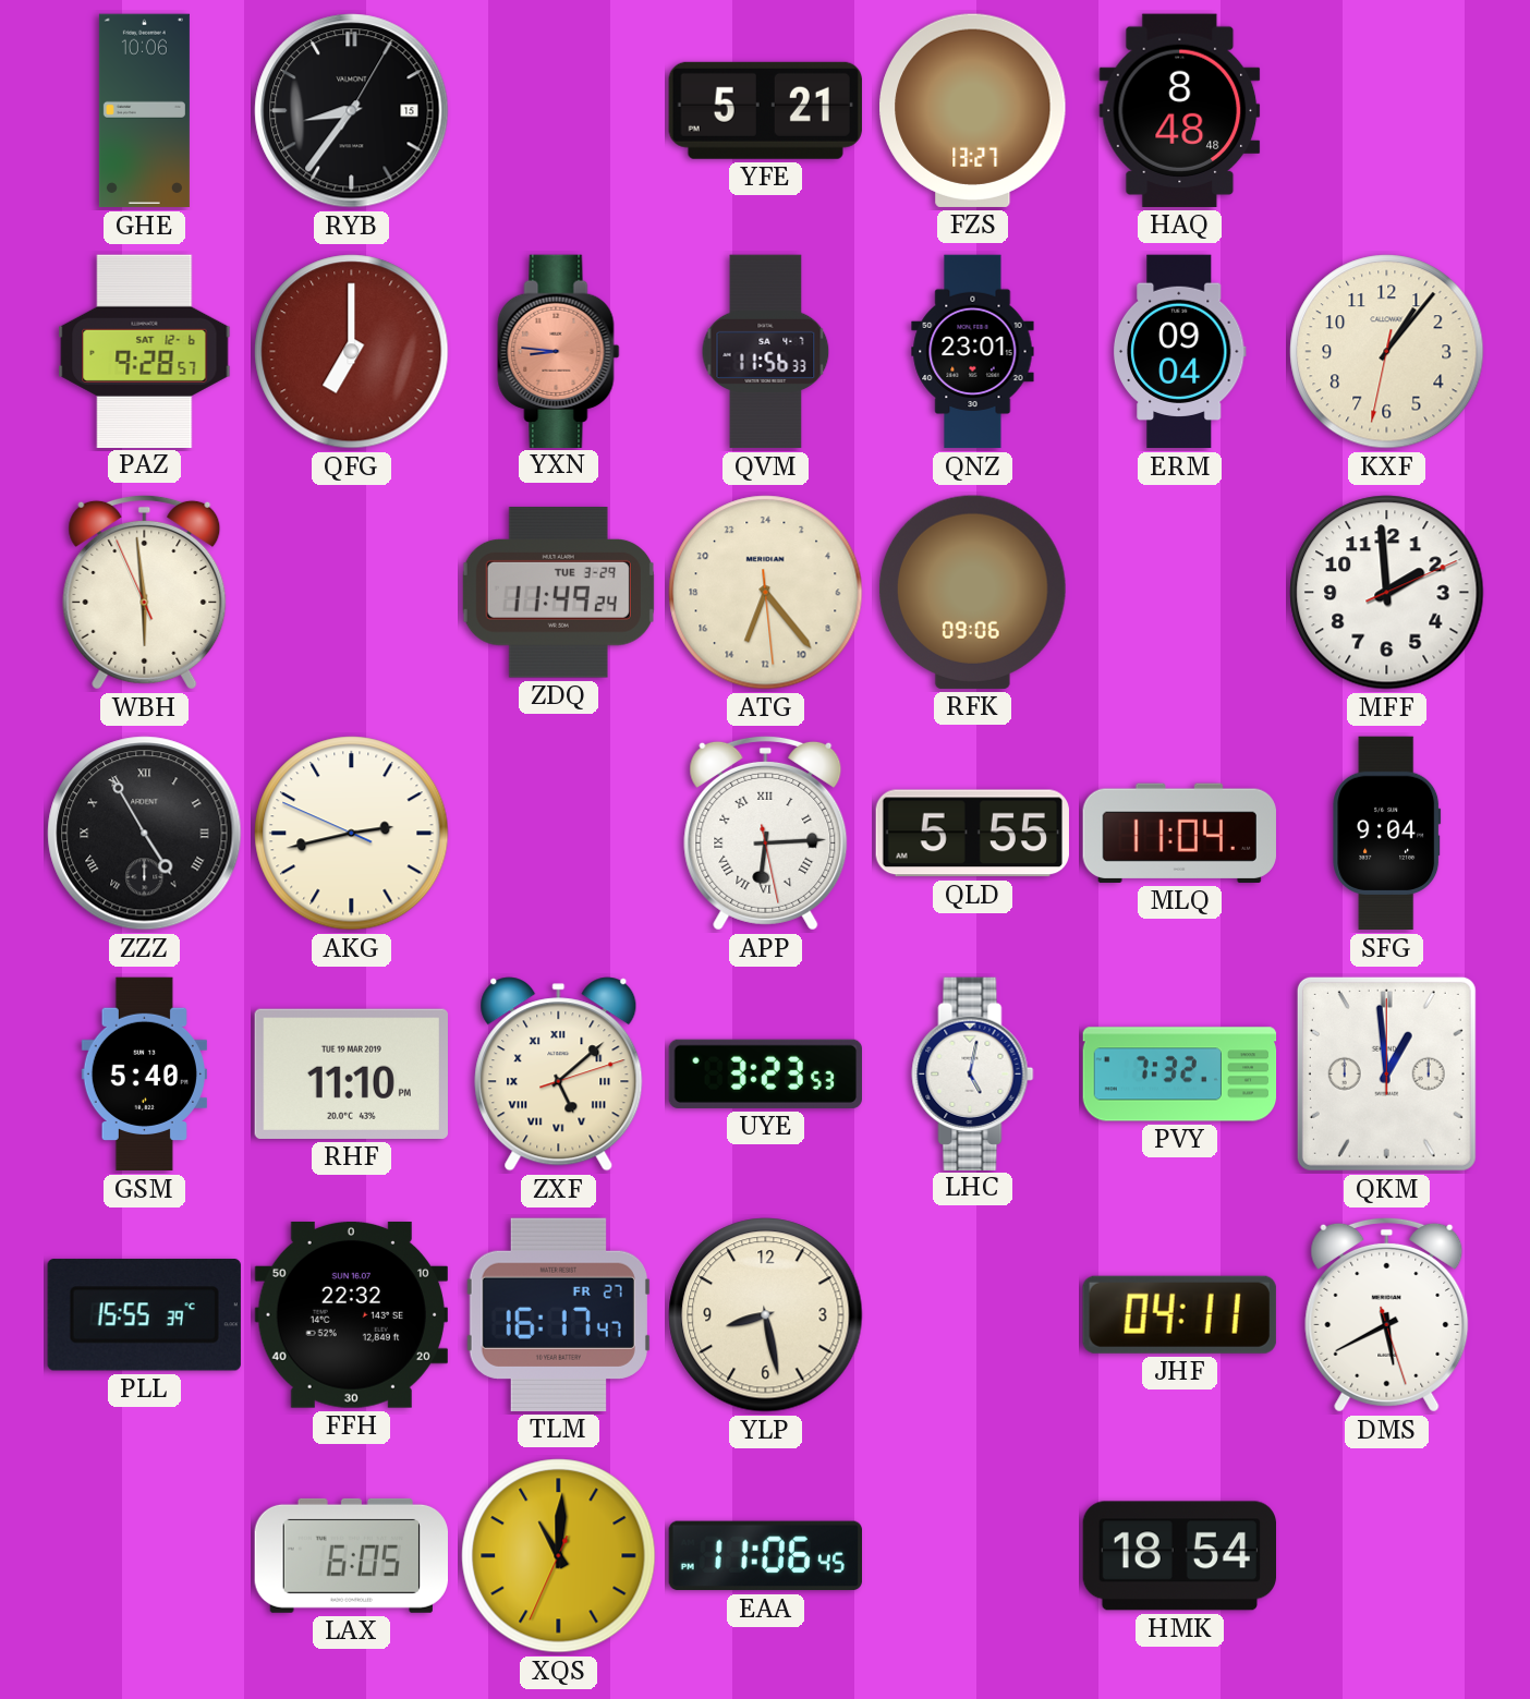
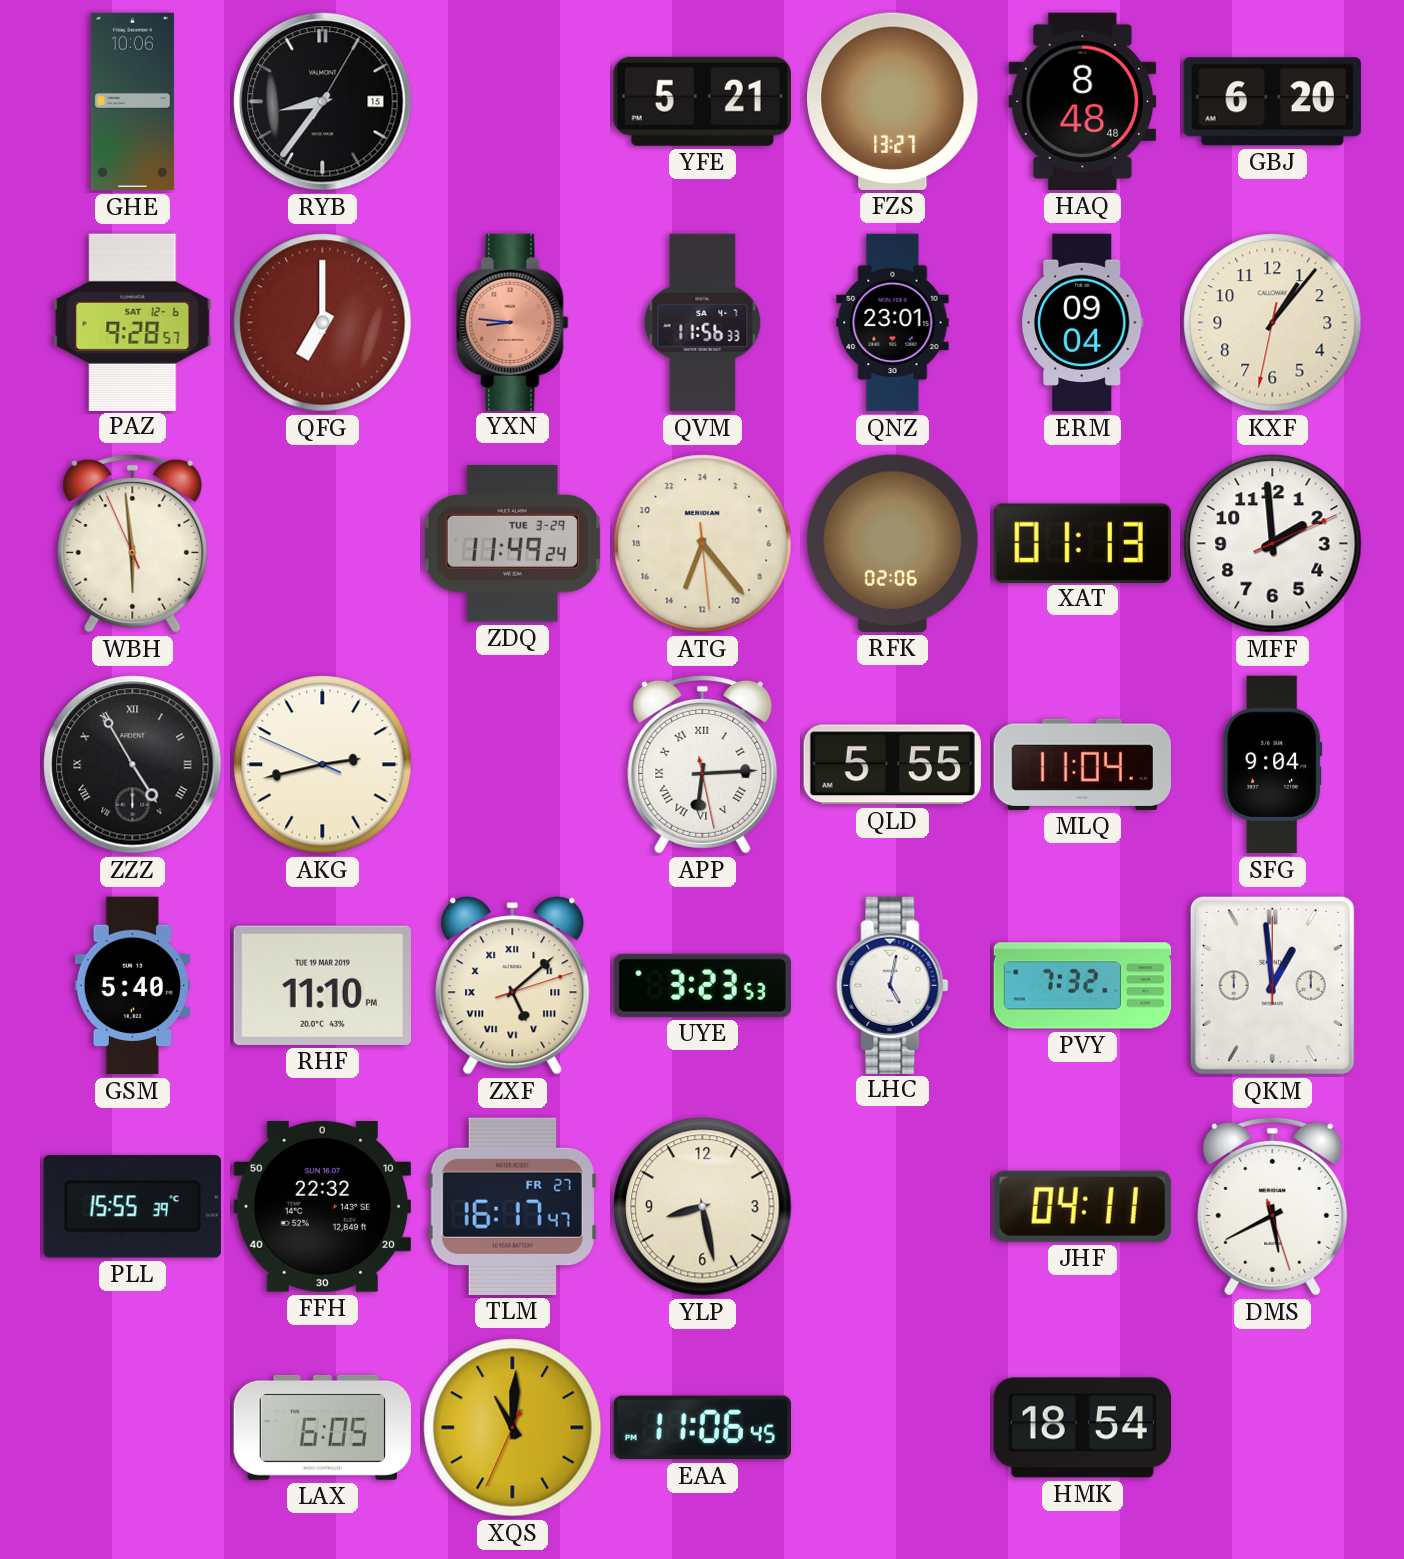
GBJ: none -> 6:20 (1272, 102)
RFK: 09:06 -> 02:06 (892, 543)
XAT: none -> 01:13 (1082, 543)
